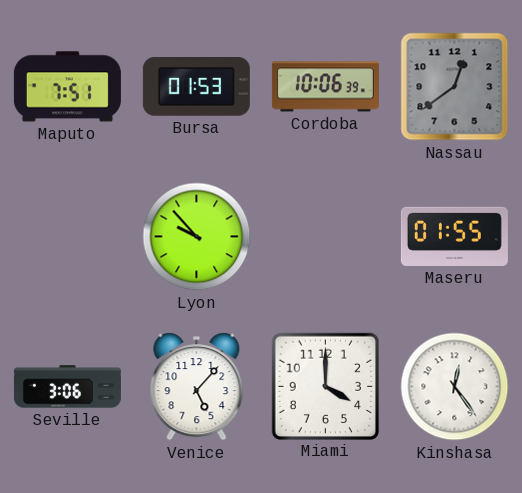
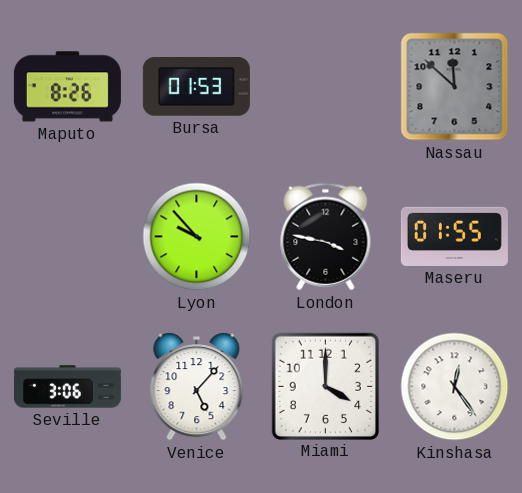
Maputo: 7:51 -> 8:26 (67, 87)
Cordoba: 10:06 -> none (325, 87)
Nassau: 12:39 -> 11:52 (455, 87)
London: none -> 3:47 (326, 237)
